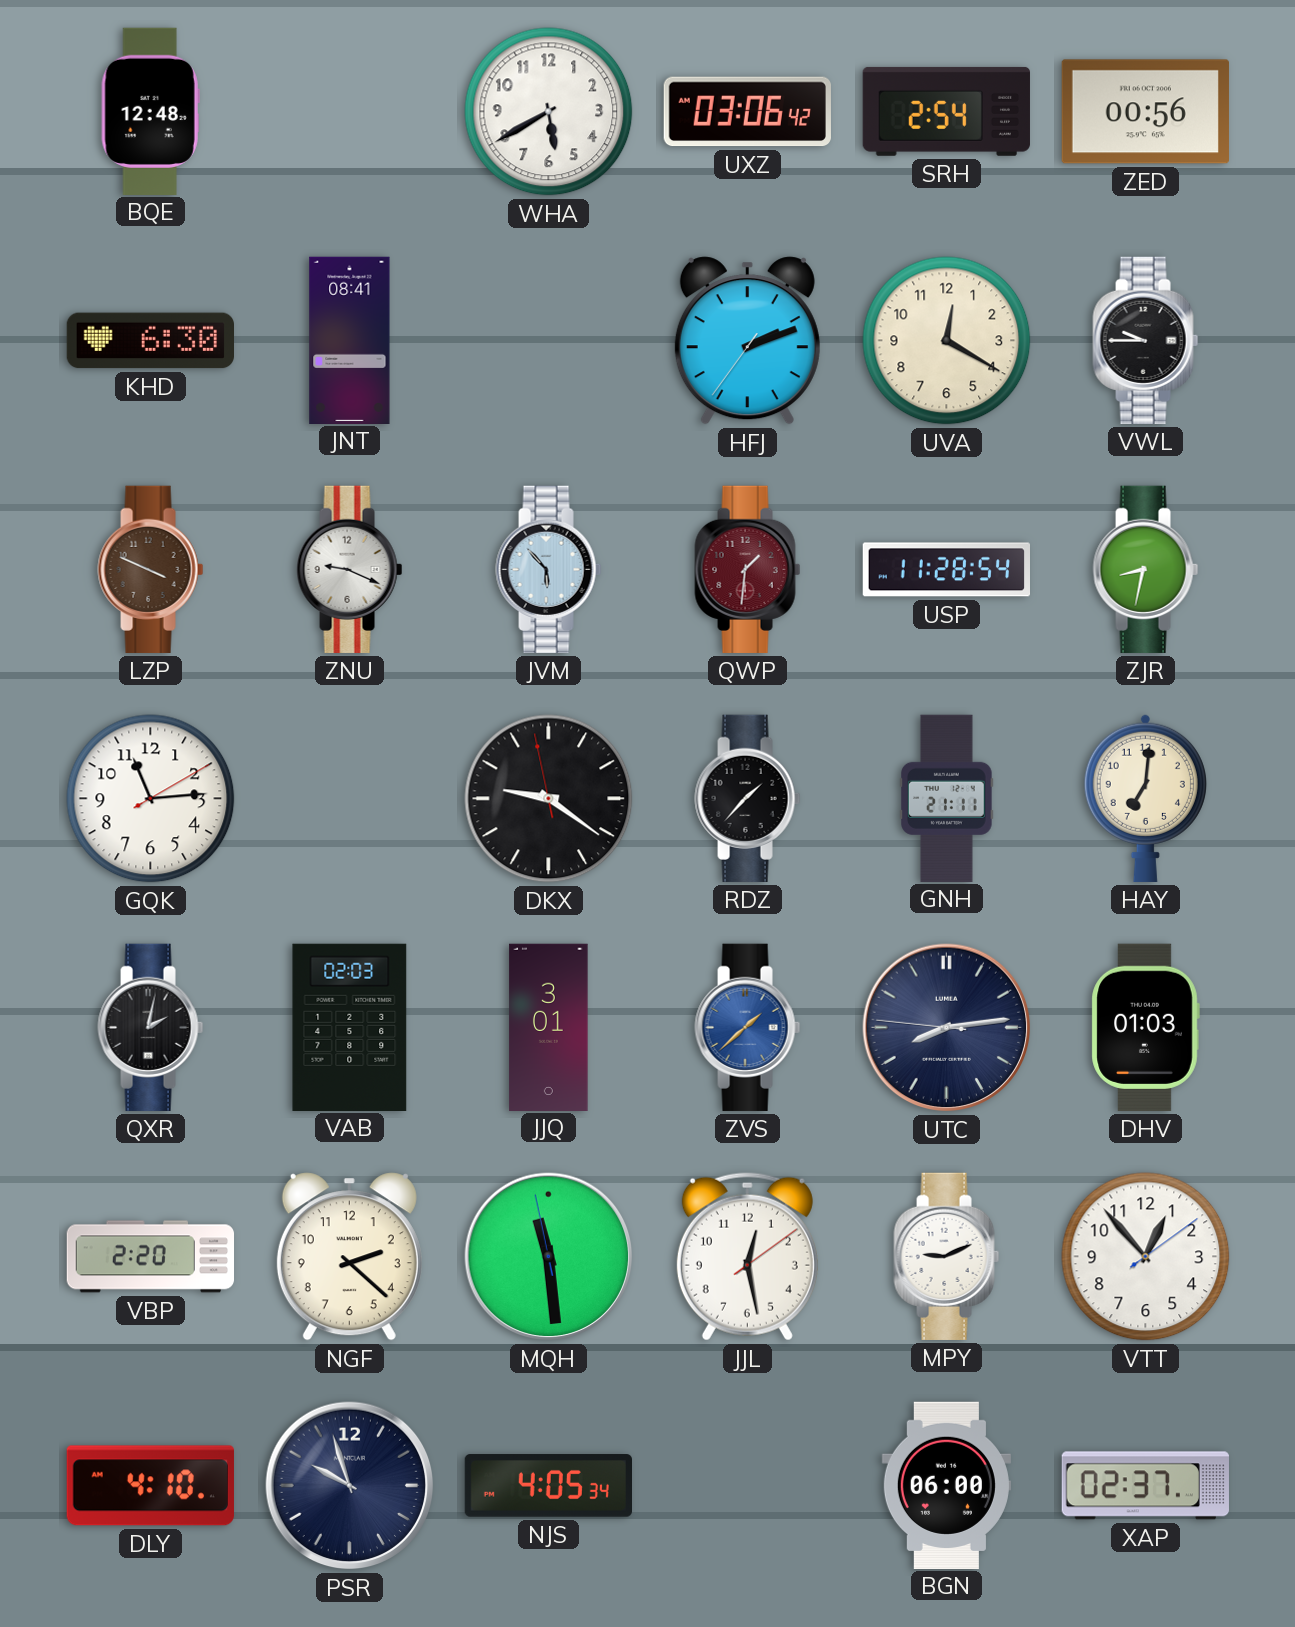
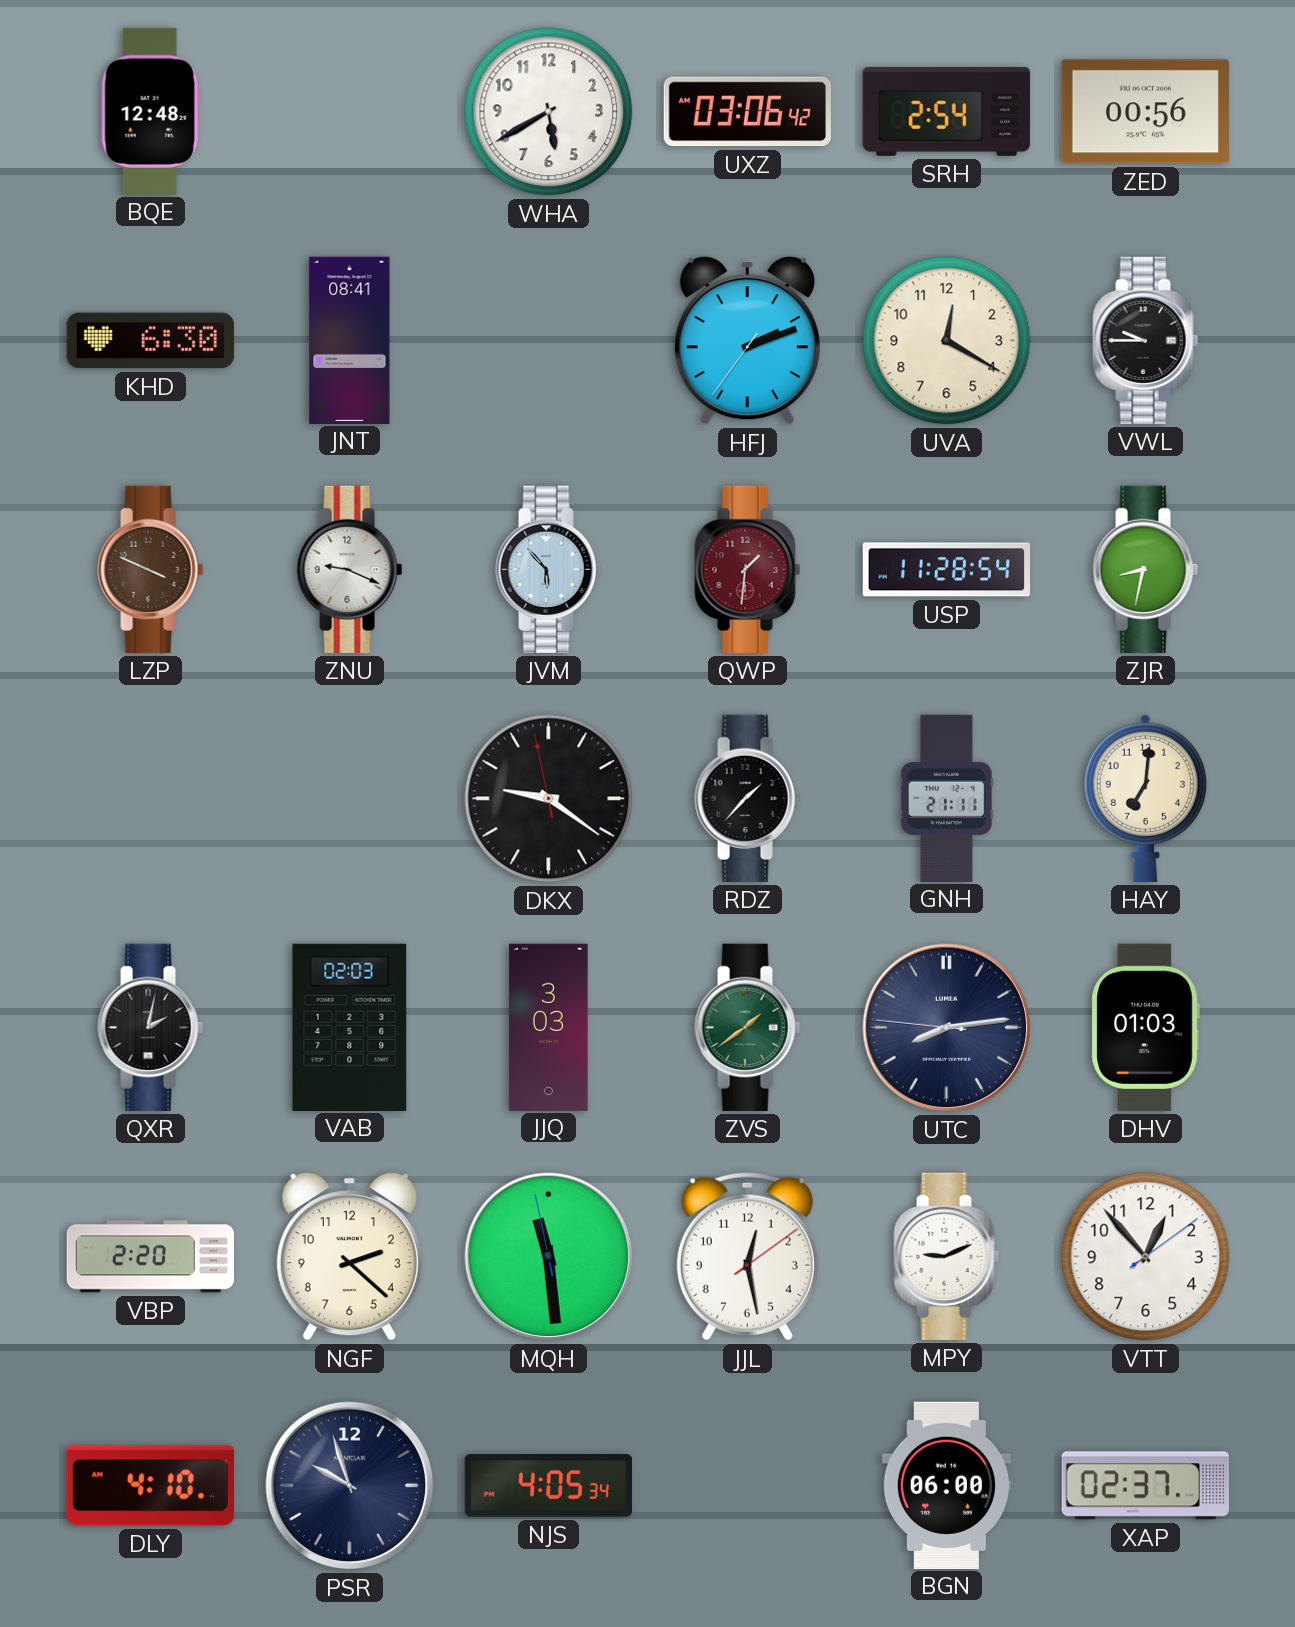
GQK: 11:14 -> none (151, 799)
JJQ: 3:01 -> 3:03 (549, 1027)
ZVS: 1:38 -> 1:39 (748, 1027)
ZVS dial: blue -> green (748, 1027)
